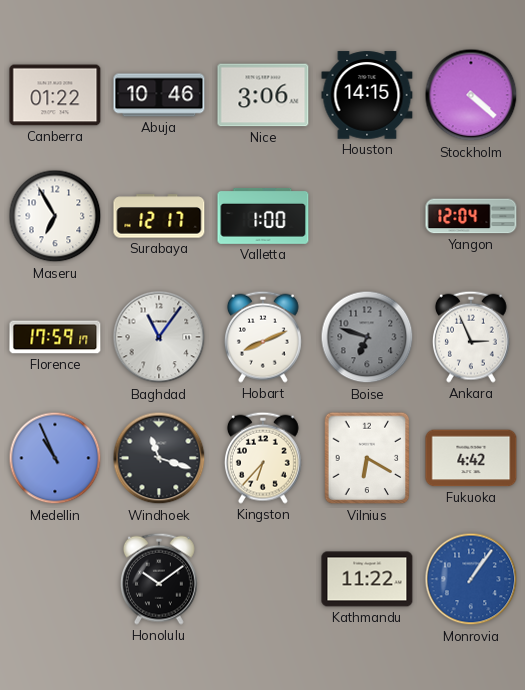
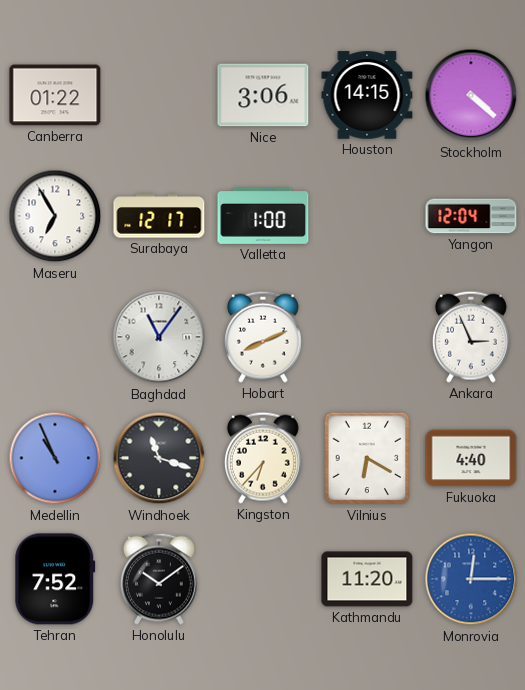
Abuja: 10:46 -> none (159, 95)
Florence: 17:59 -> none (55, 337)
Boise: 6:48 -> none (367, 337)
Fukuoka: 4:42 -> 4:40 (471, 458)
Tehran: none -> 7:52 (55, 579)
Kathmandu: 11:22 -> 11:20 (367, 579)
Monrovia: 1:06 -> 12:15 (471, 579)
